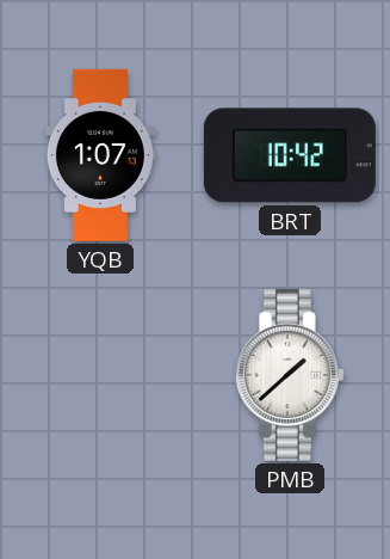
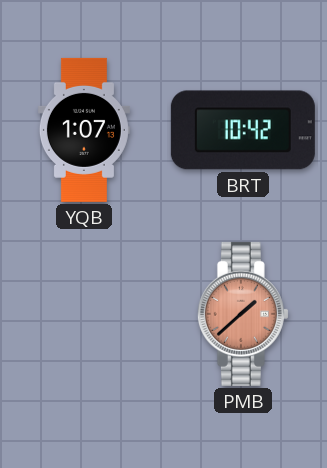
PMB dial: white -> salmon (243, 314)
